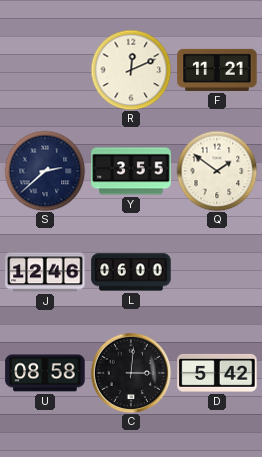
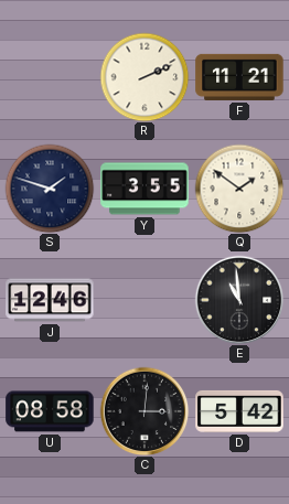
R: 12:11 -> 2:11 (144, 77)
S: 2:38 -> 1:48 (50, 189)
L: 06:00 -> none (131, 272)
E: none -> 10:59 (239, 300)
